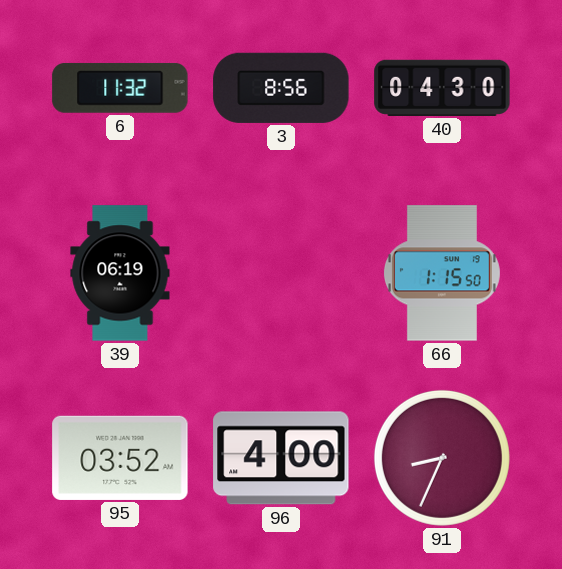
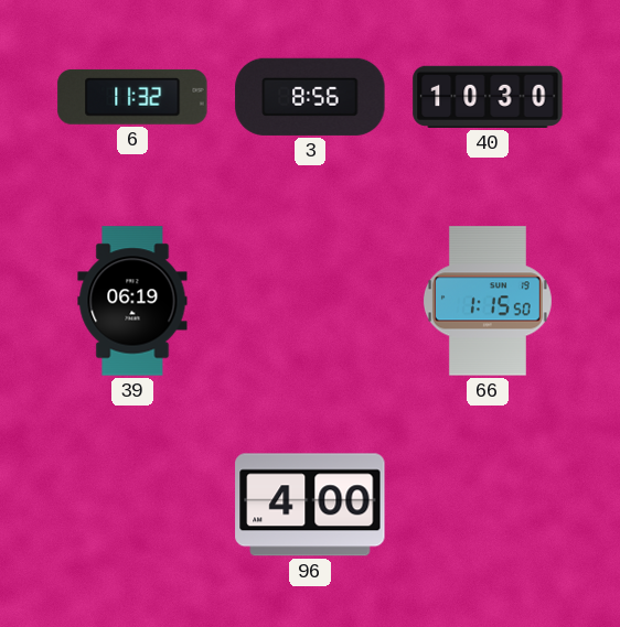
40: 04:30 -> 10:30 (488, 97)
95: 03:52 -> none (120, 458)
91: 8:34 -> none (442, 458)
